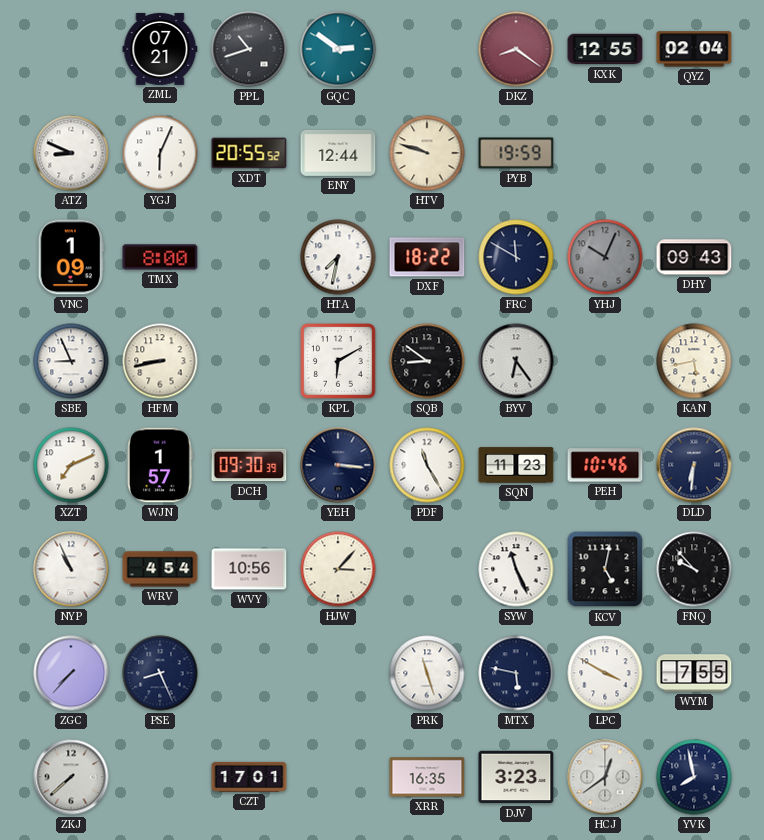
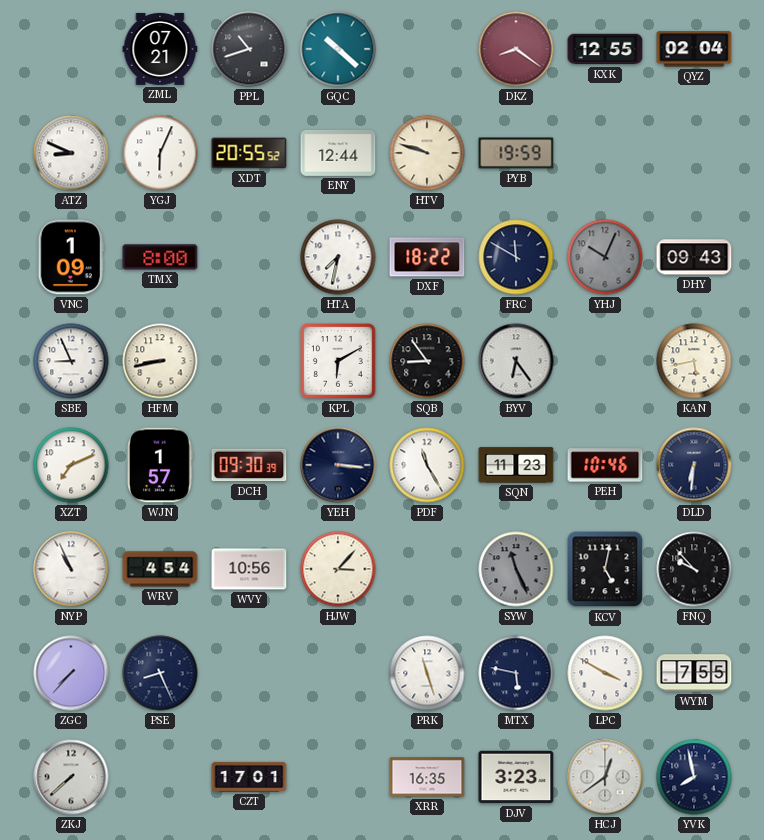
GQC: 2:51 -> 10:22 (338, 49)
SQB: 8:51 -> 8:54 (427, 361)
SYW dial: white -> grey (516, 569)
